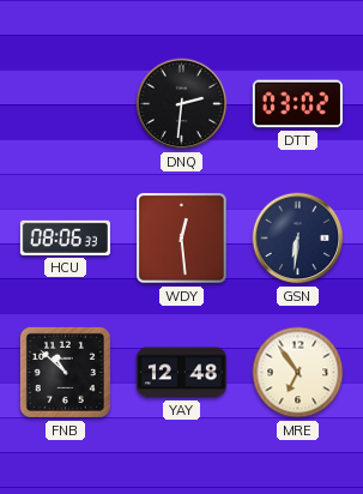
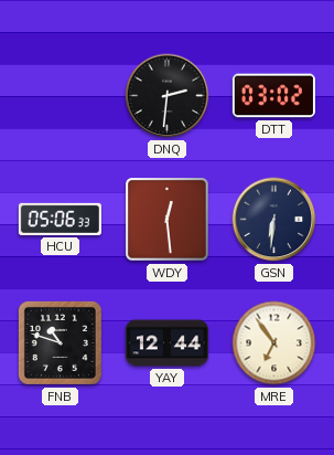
HCU: 08:06 -> 05:06 (60, 219)
FNB: 10:52 -> 10:48 (60, 342)
YAY: 12:48 -> 12:44 (166, 343)
